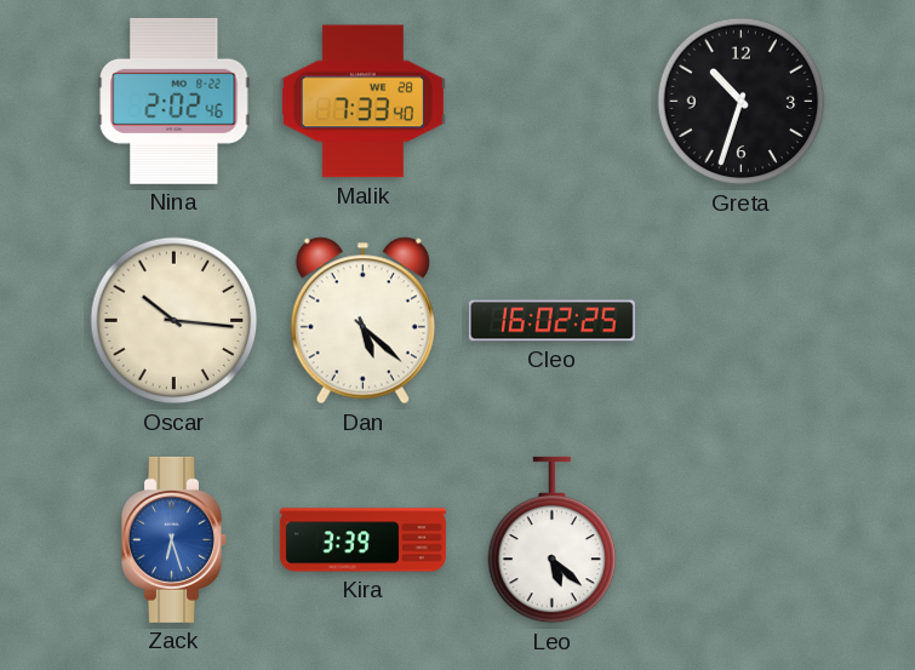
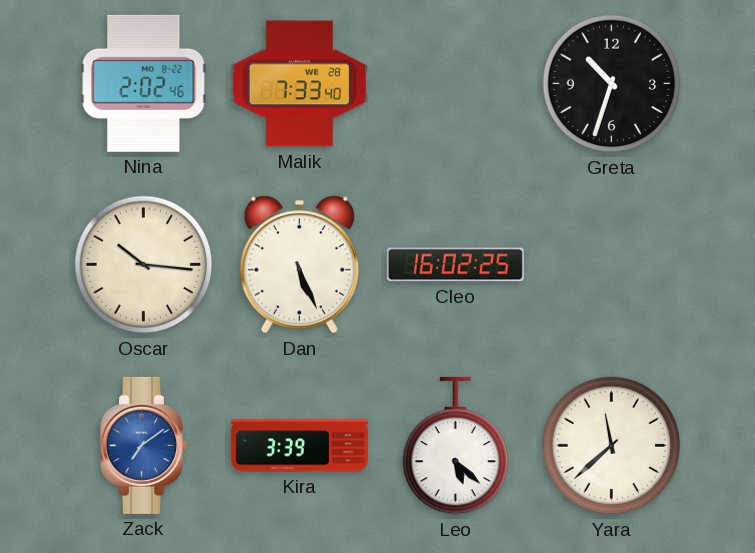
Dan: 5:22 -> 5:26 (299, 265)
Zack: 6:27 -> 7:09 (144, 445)
Yara: none -> 11:38 (612, 446)
